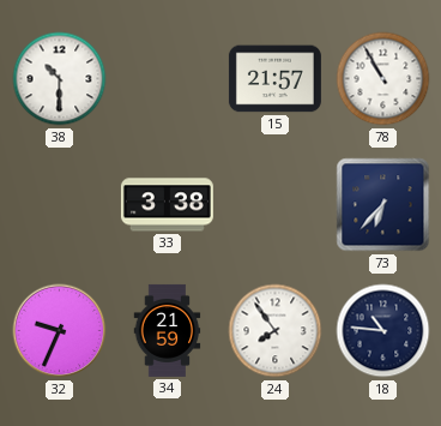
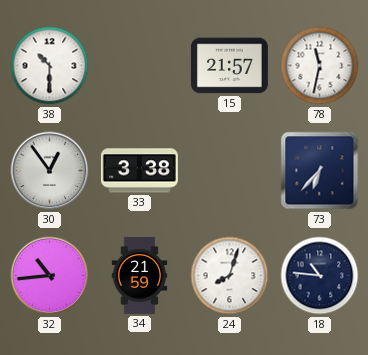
78: 10:55 -> 11:32 (320, 66)
30: none -> 12:54 (50, 171)
32: 9:34 -> 10:44 (50, 276)
24: 7:54 -> 8:03 (230, 276)
